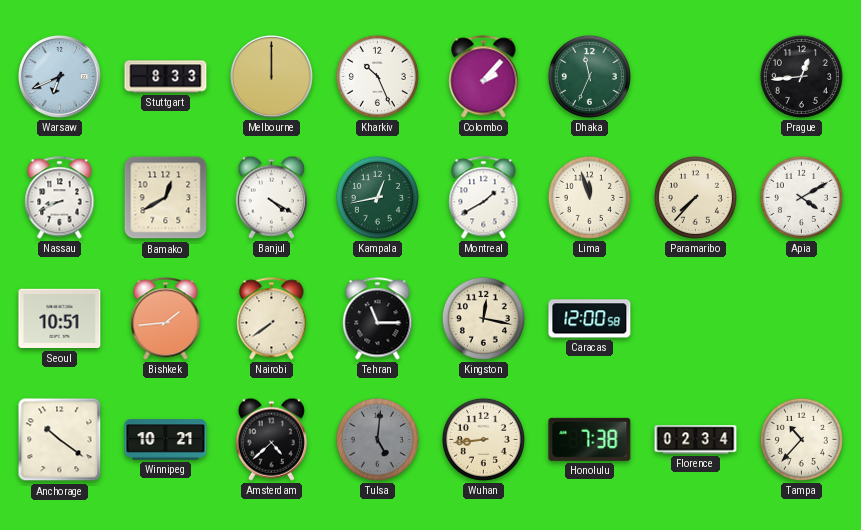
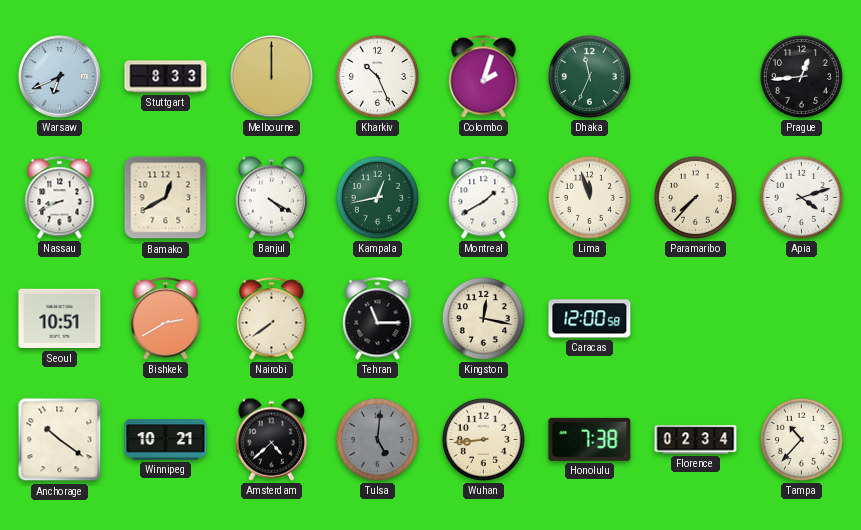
Colombo: 2:07 -> 2:03 (484, 77)
Apia: 4:10 -> 4:12 (801, 197)
Bishkek: 1:44 -> 2:40 (166, 319)
